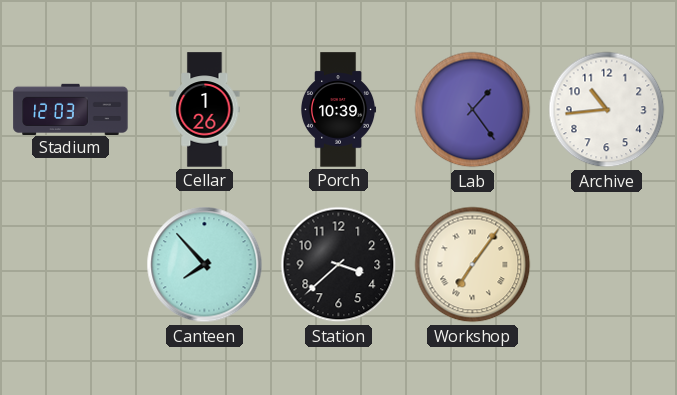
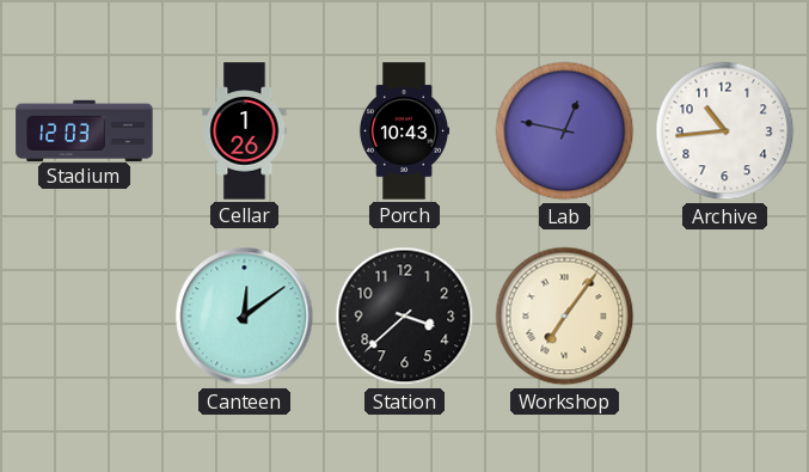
Porch: 10:39 -> 10:43 (404, 131)
Lab: 1:24 -> 12:47 (565, 131)
Canteen: 7:53 -> 12:09 (245, 317)
